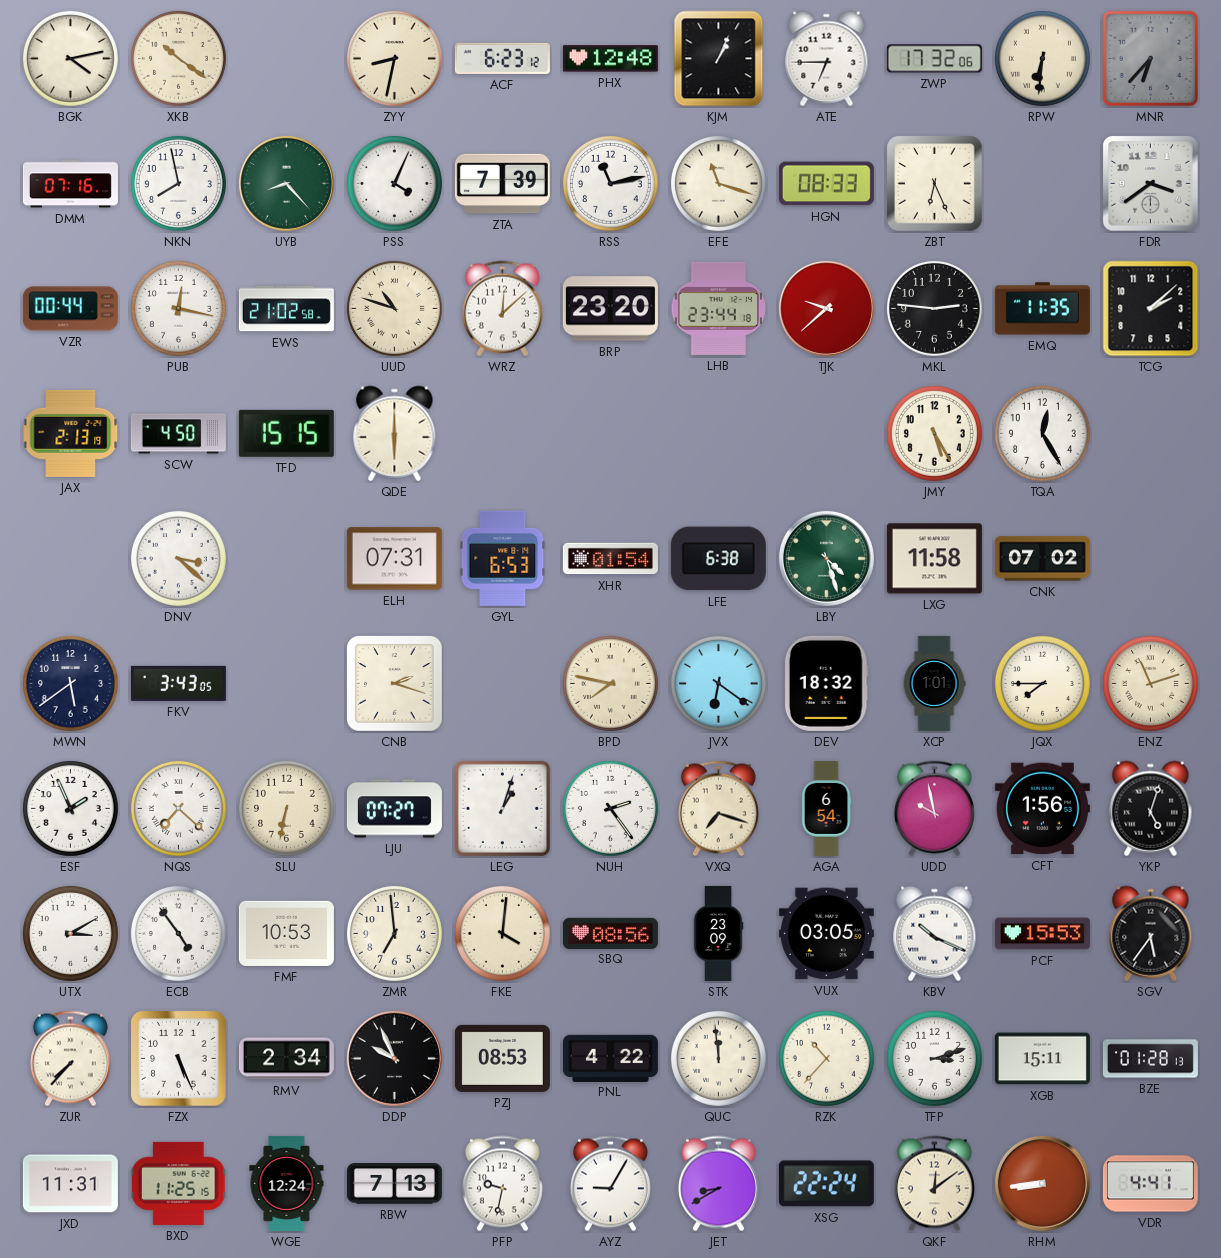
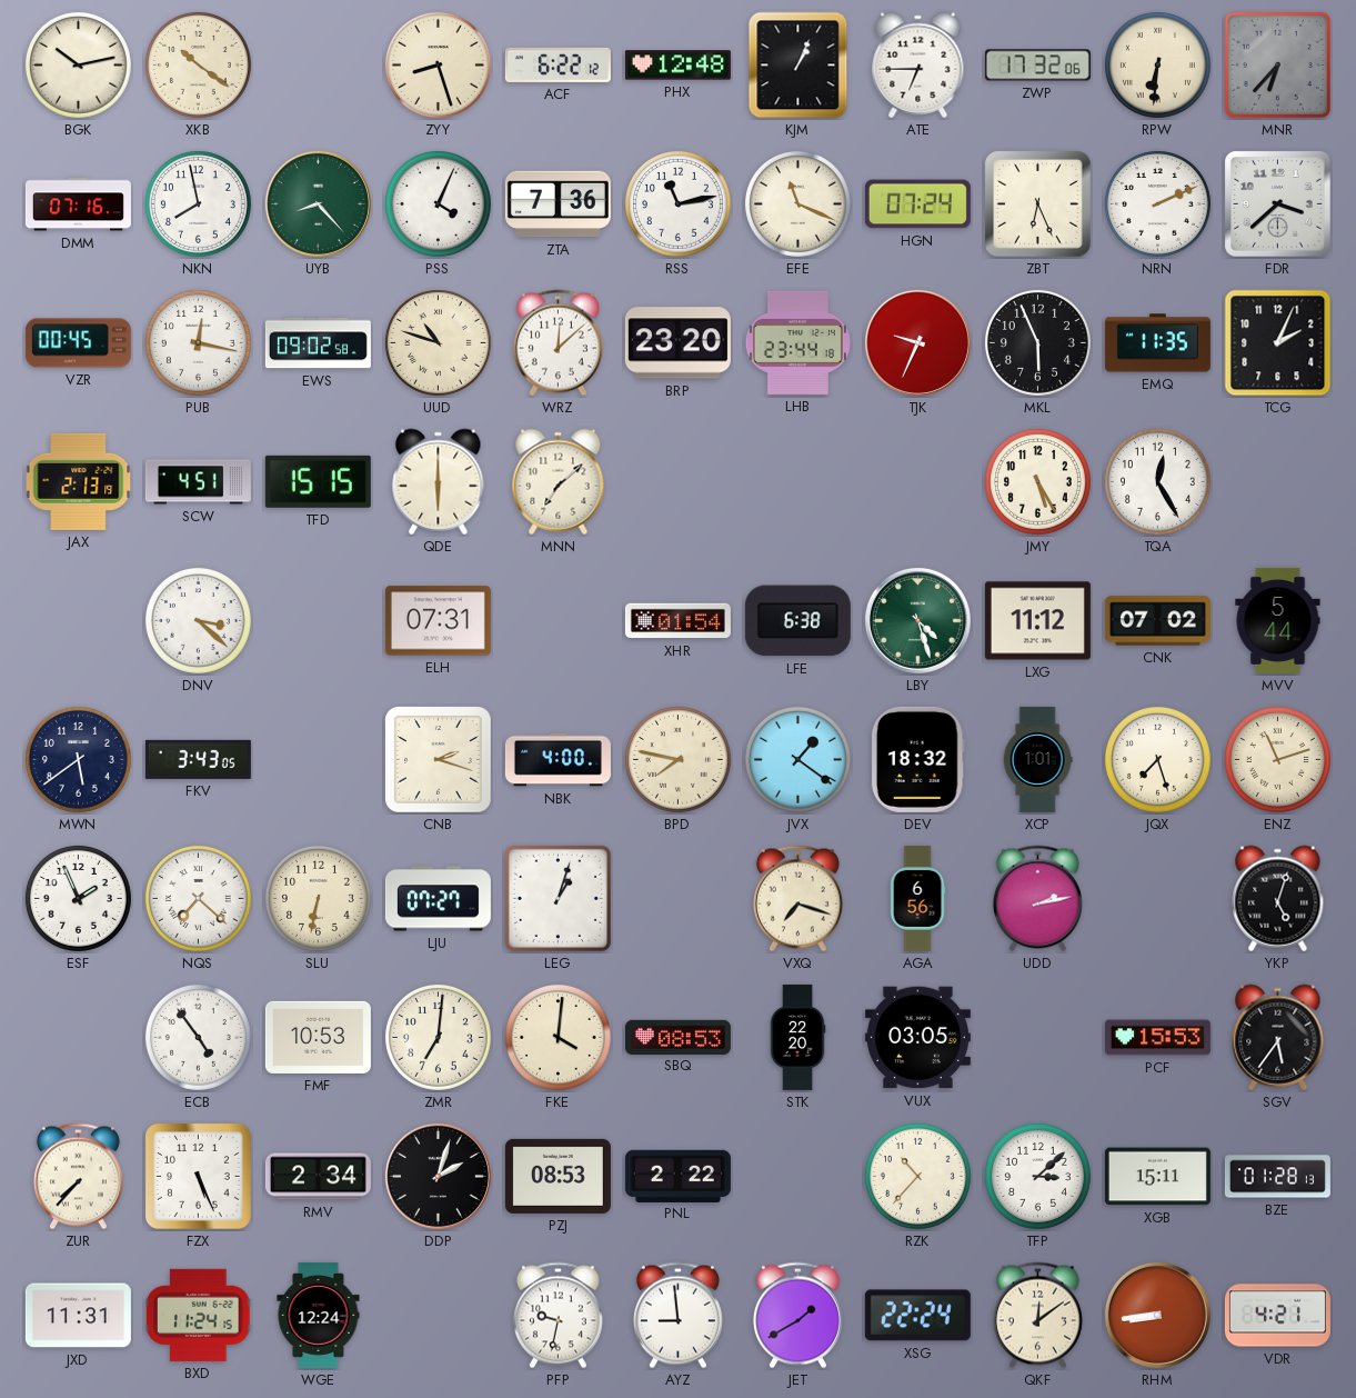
BGK: 4:13 -> 10:13 (78, 64)
ZYY: 8:32 -> 8:27 (438, 64)
ACF: 6:23 -> 6:22 (558, 64)
ZTA: 7:39 -> 7:36 (558, 204)
EFE: 11:18 -> 11:19 (797, 203)
HGN: 08:33 -> 07:24 (917, 204)
NRN: none -> 2:11 (1157, 203)
FDR: 3:39 -> 3:38 (1278, 204)
VZR: 00:44 -> 00:45 (78, 343)
EWS: 21:02 -> 09:02 (318, 343)
TJK: 9:38 -> 9:34 (917, 342)
MKL: 2:46 -> 5:56 (1037, 342)
TCG: 2:08 -> 2:04 (1278, 343)
SCW: 4:50 -> 4:51 (198, 482)
MNN: none -> 7:08 (559, 482)
GYL: 6:53 -> none (503, 558)
LXG: 11:58 -> 11:12 (1037, 621)
MVV: none -> 5:44 (1278, 620)
NBK: none -> 4:00 (558, 760)
JVX: 6:21 -> 1:21 (797, 759)
JQX: 7:45 -> 7:27 (1157, 759)
NUH: 2:24 -> none (610, 808)
AGA: 6:54 -> 6:56 (917, 898)
UDD: 9:58 -> 2:13 (1037, 899)
CFT: 1:56 -> none (1042, 809)
UTX: 3:10 -> none (70, 933)
ZMR: 6:59 -> 7:01 (438, 1037)
SBQ: 08:56 -> 08:53 (677, 1037)
STK: 23:09 -> 22:20 (797, 1037)
KBV: 10:19 -> none (935, 934)
DDP: 9:56 -> 2:03 (438, 1176)
PNL: 4:22 -> 2:22 (677, 1176)
QUC: 11:59 -> none (718, 1058)
TFP: 3:12 -> 3:08 (1037, 1176)
BXD: 11:25 -> 11:24 (199, 1315)
RBW: 7:13 -> none (394, 1184)
AYZ: 9:05 -> 8:59 (677, 1316)
JET: 8:40 -> 1:40 (797, 1316)
VDR: 4:41 -> 4:21 (1277, 1316)
